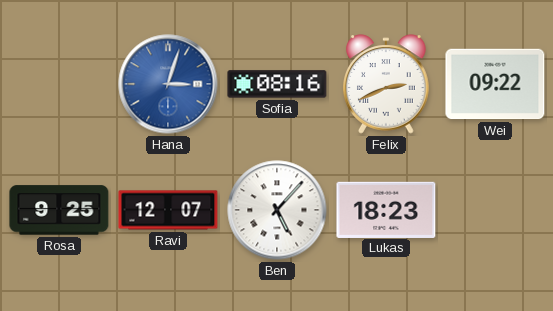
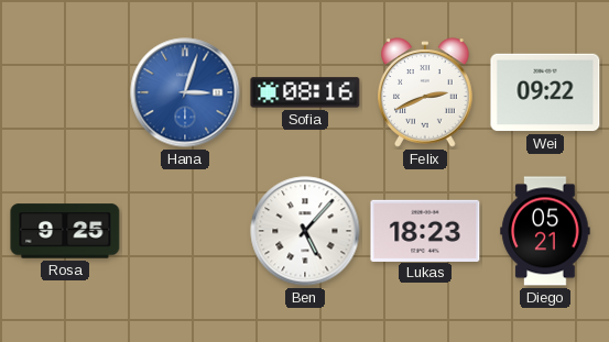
Ravi: 12:07 -> none (168, 210)
Diego: none -> 05:21 (545, 231)
